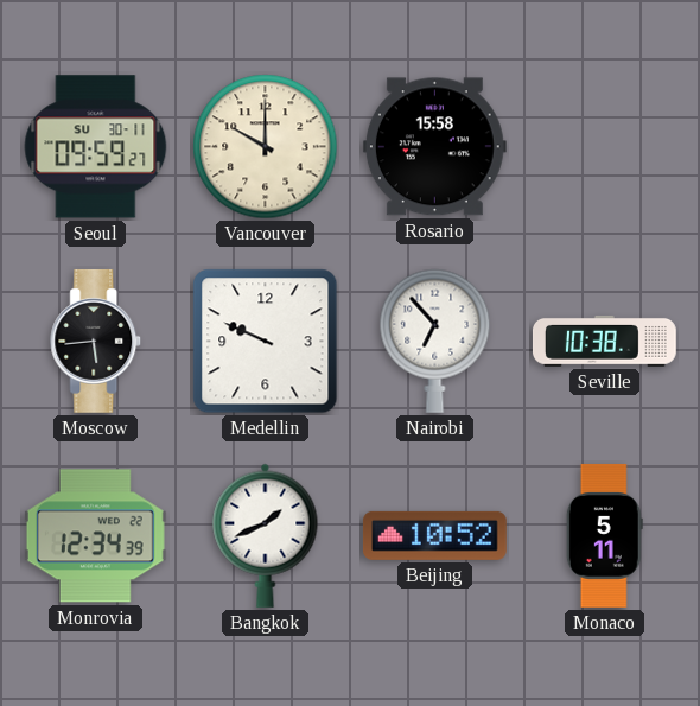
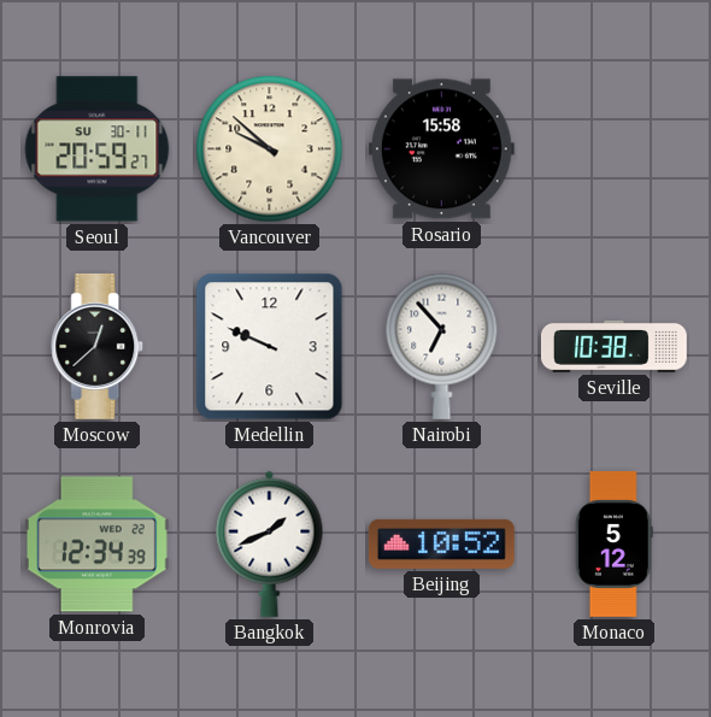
Seoul: 09:59 -> 20:59 (98, 149)
Vancouver: 10:00 -> 9:52 (270, 149)
Moscow: 5:44 -> 12:38 (98, 346)
Monaco: 5:11 -> 5:12 (613, 543)
